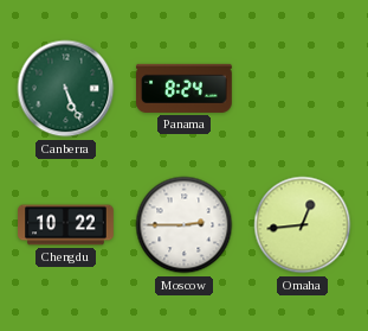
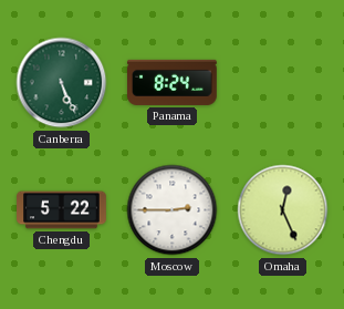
Chengdu: 10:22 -> 5:22 (62, 210)
Omaha: 12:44 -> 12:26 (283, 210)
